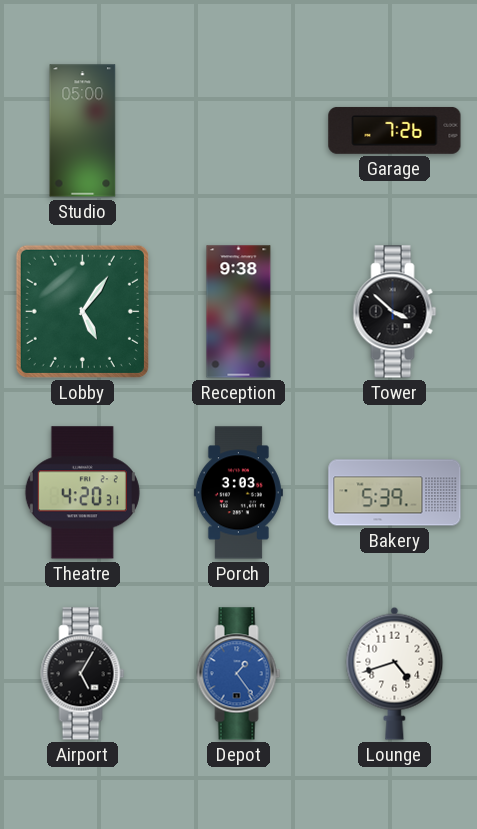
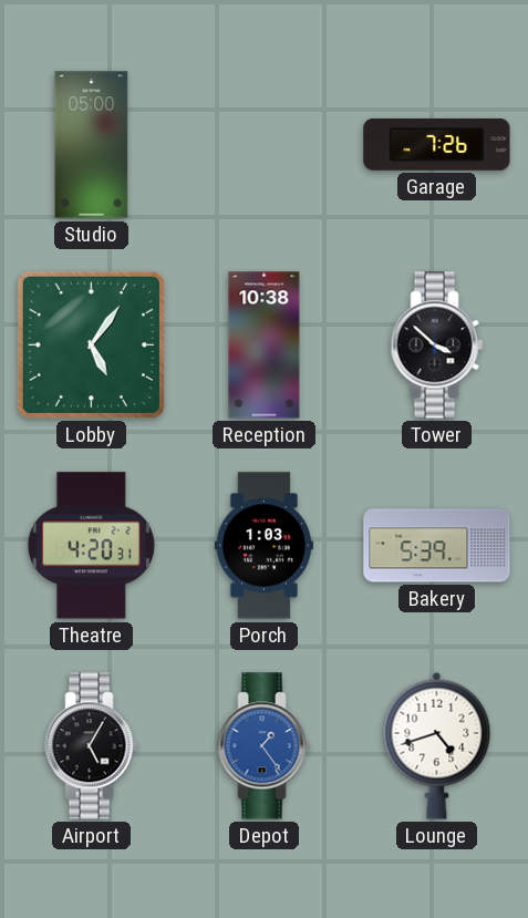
Reception: 9:38 -> 10:38 (265, 345)
Porch: 3:03 -> 1:03 (263, 546)
